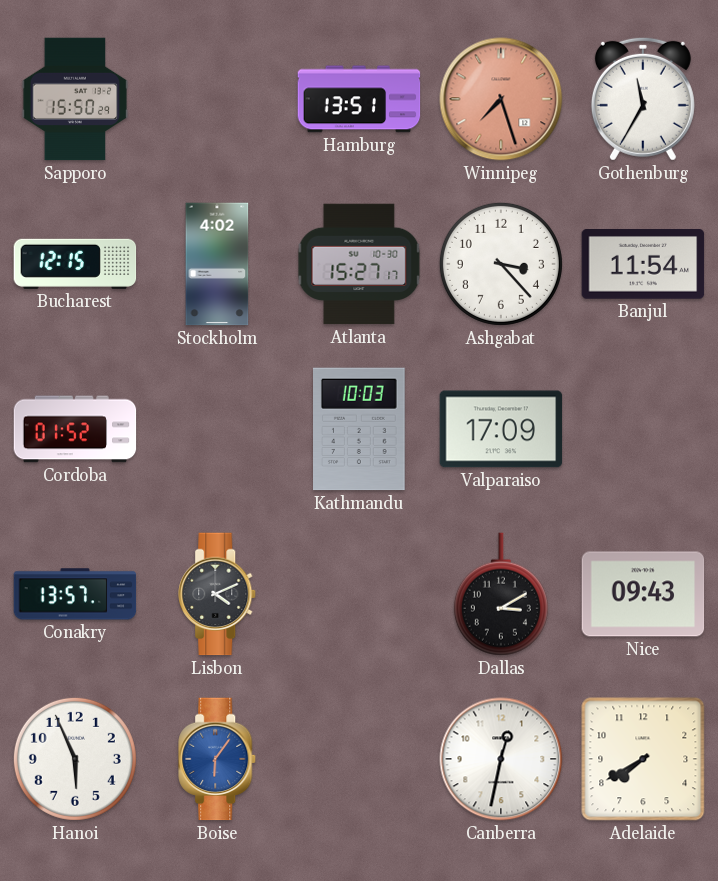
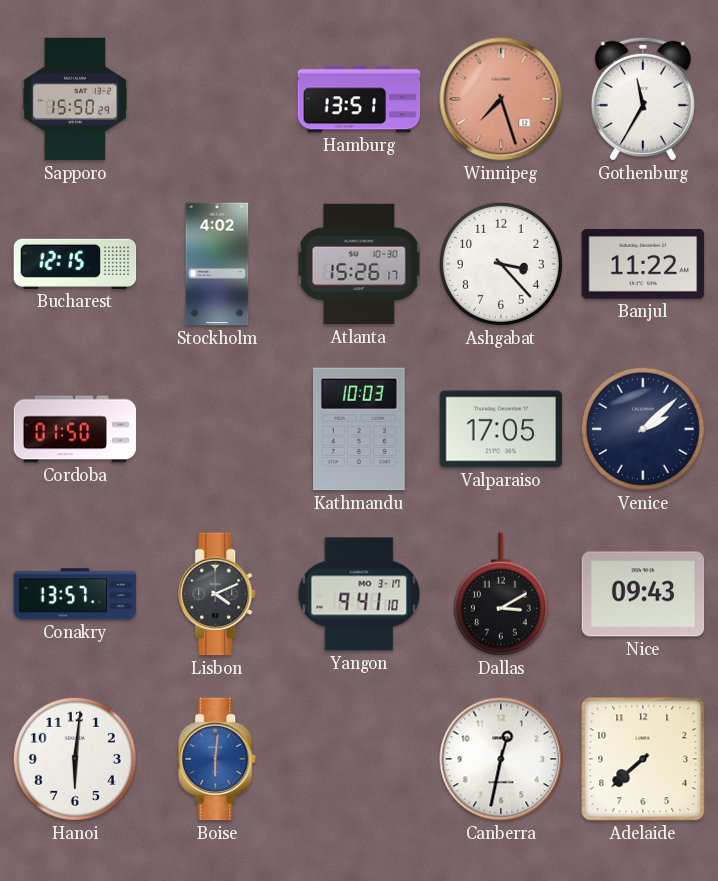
Atlanta: 15:27 -> 15:26 (359, 264)
Banjul: 11:54 -> 11:22 (643, 265)
Cordoba: 01:52 -> 01:50 (75, 429)
Valparaiso: 17:09 -> 17:05 (501, 429)
Venice: none -> 2:08 (643, 429)
Yangon: none -> 9:41 (359, 594)
Hanoi: 5:56 -> 6:01 (75, 759)
Boise: 6:06 -> 6:01 (218, 759)
Adelaide: 7:40 -> 7:38 (643, 759)
